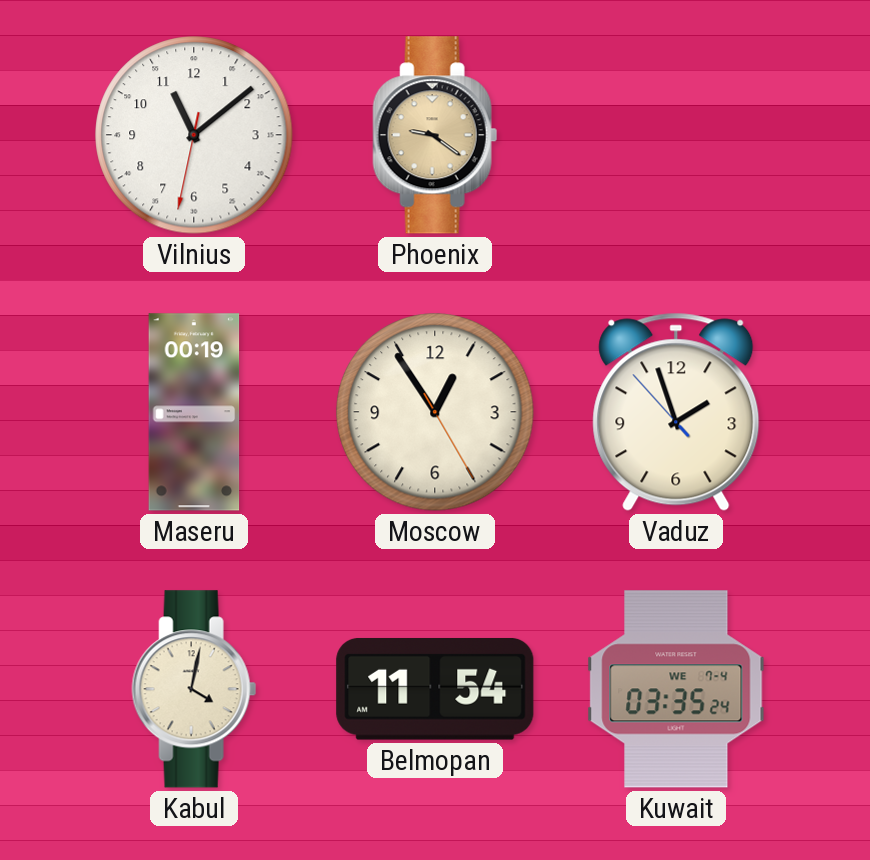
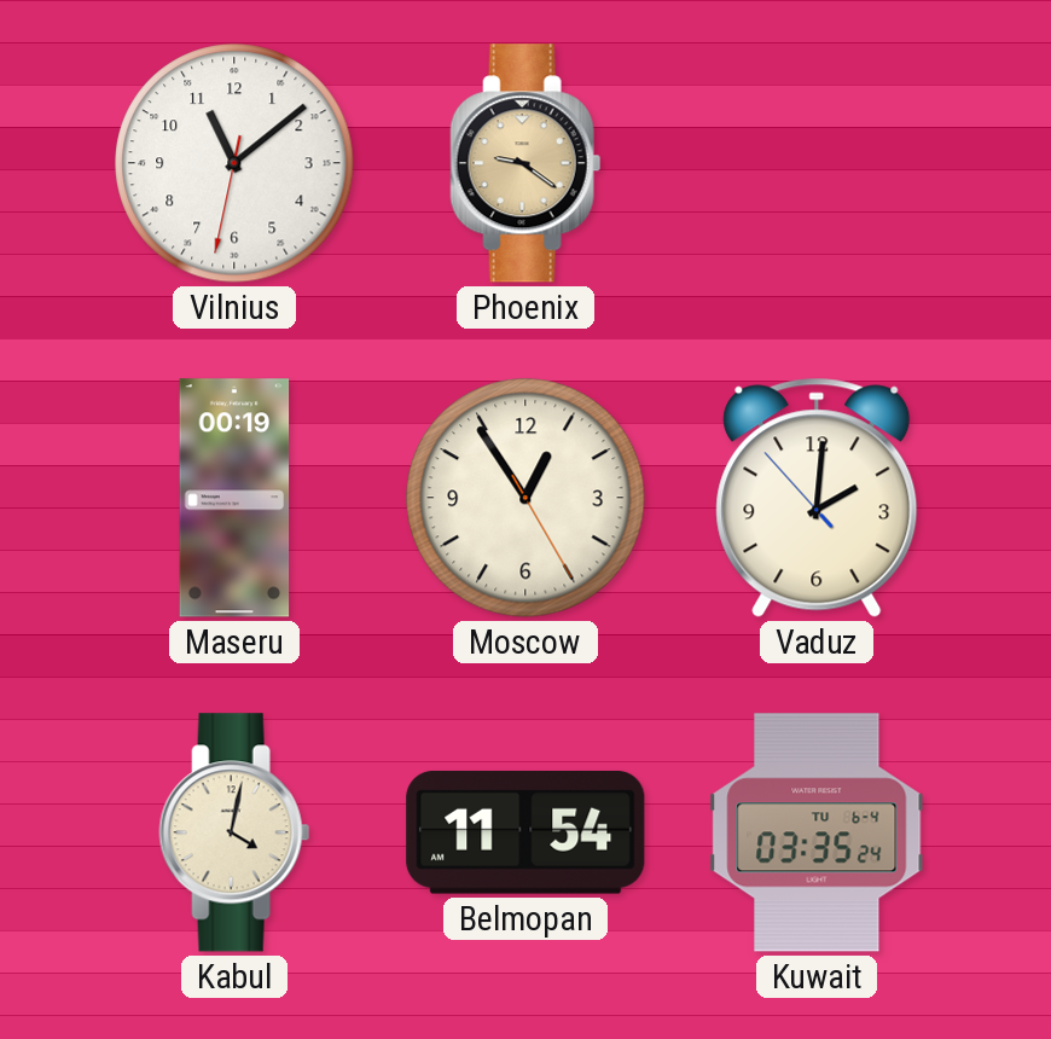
Vaduz: 1:56 -> 2:00 (817, 498)
Kuwait date: WE 7-4 -> TU 6-4 (817, 832)
